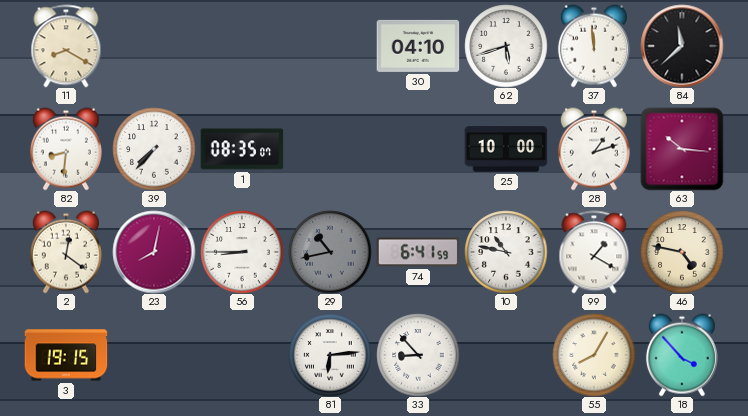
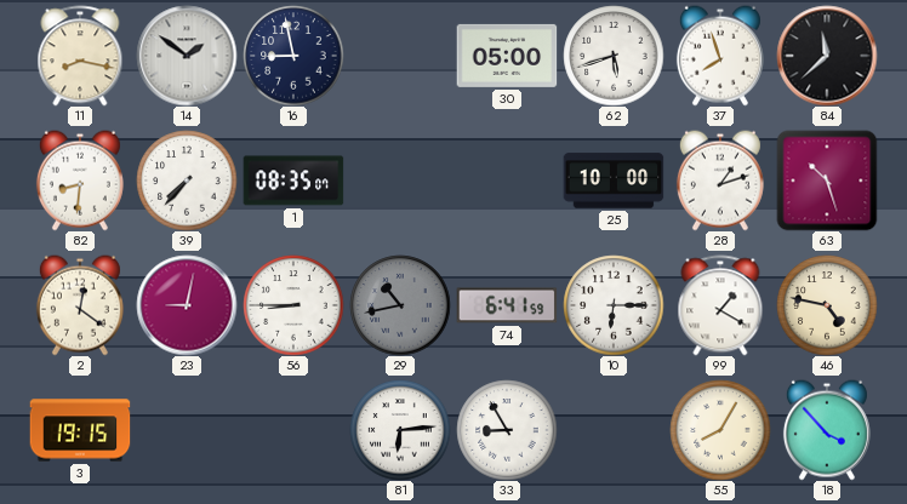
11: 8:20 -> 8:17 (80, 56)
14: none -> 1:51 (187, 56)
16: none -> 8:58 (293, 56)
30: 04:10 -> 05:00 (507, 56)
37: 11:59 -> 7:57 (720, 56)
63: 10:16 -> 10:27 (827, 181)
23: 8:02 -> 9:02 (187, 305)
10: 10:47 -> 6:15 (614, 305)
33: 8:53 -> 8:55 (507, 430)
